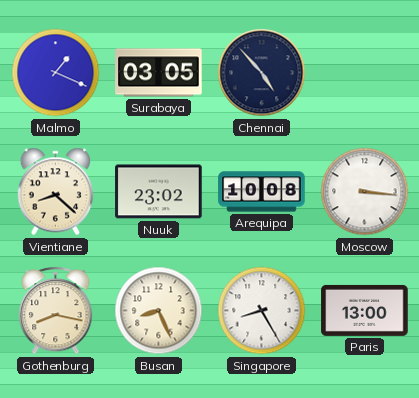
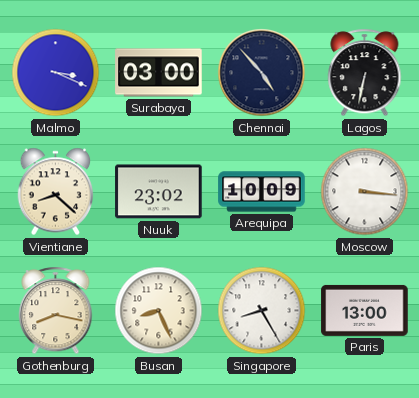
Malmo: 1:19 -> 3:19 (56, 73)
Surabaya: 03:05 -> 03:00 (159, 73)
Lagos: none -> 6:32 (365, 73)
Arequipa: 10:08 -> 10:09 (262, 192)
